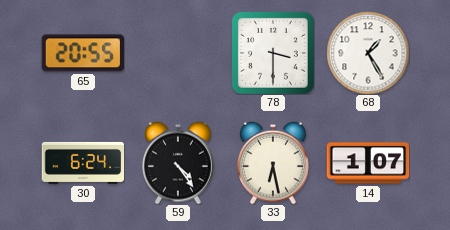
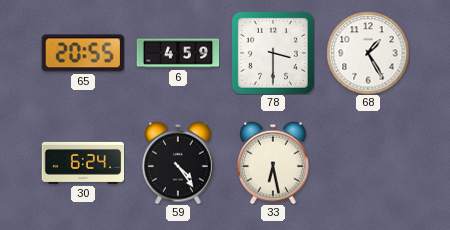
6: none -> 4:59 (178, 53)
14: 1:07 -> none (368, 163)
